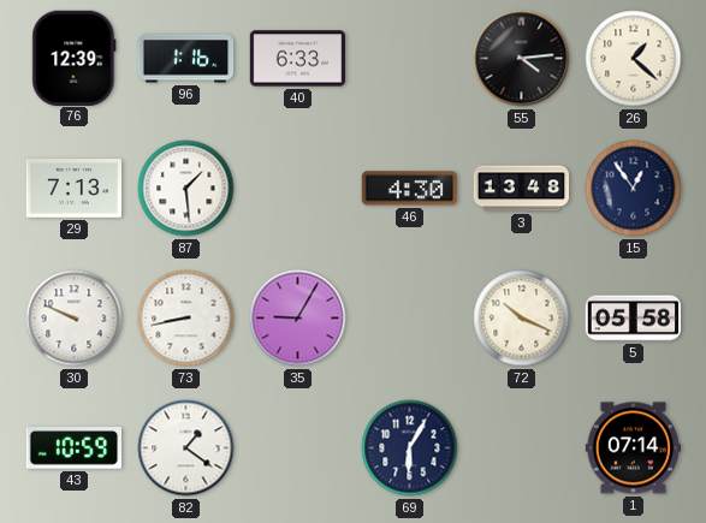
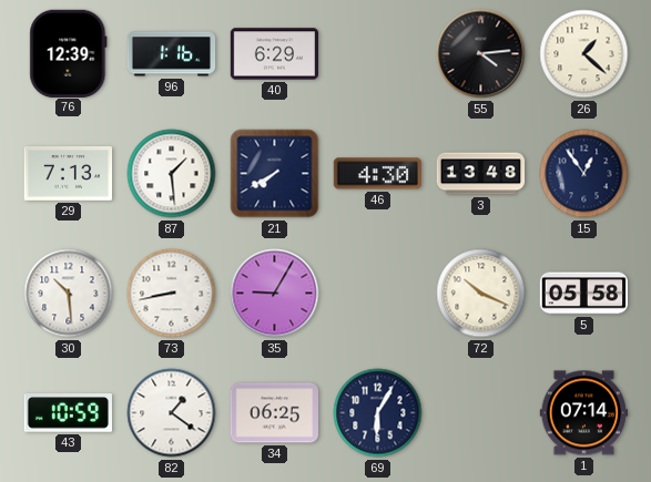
40: 6:33 -> 6:29 (275, 54)
21: none -> 7:40 (275, 174)
30: 9:49 -> 10:29 (69, 294)
34: none -> 06:25 (275, 413)
